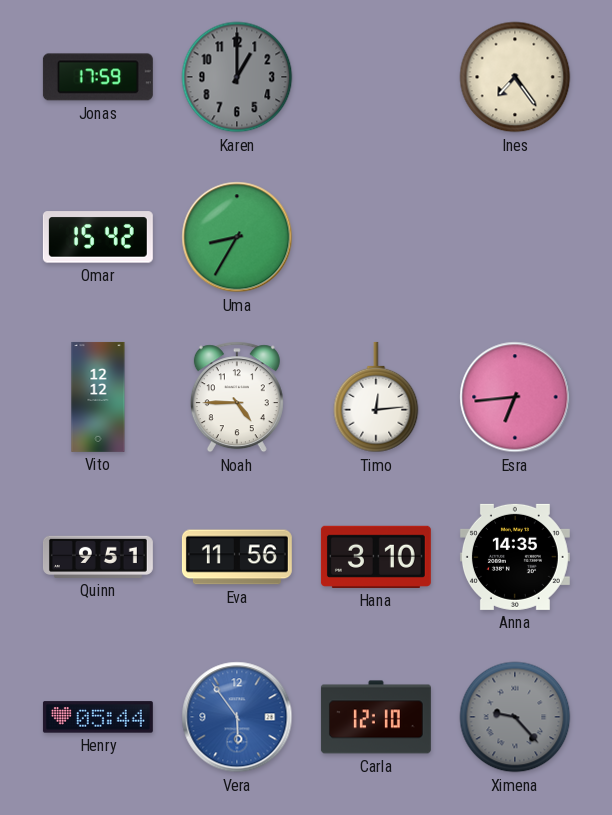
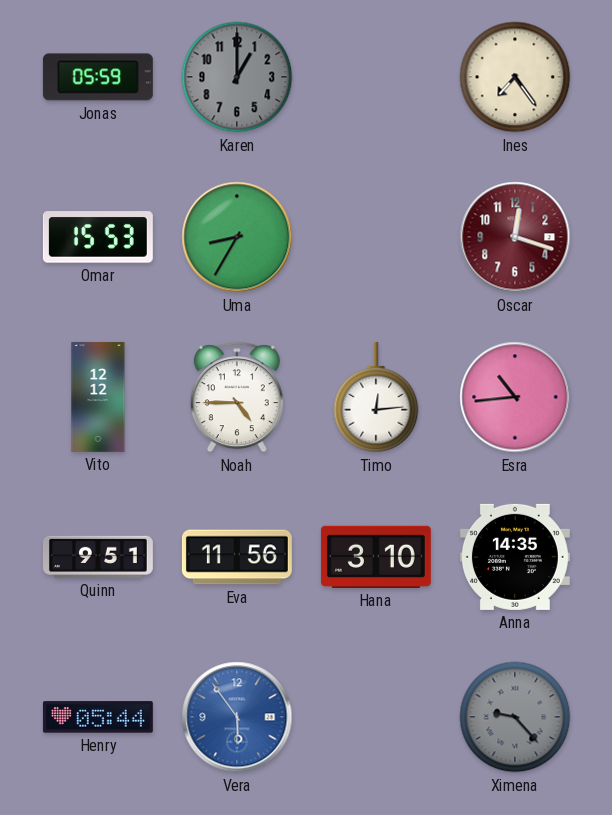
Jonas: 17:59 -> 05:59 (98, 77)
Omar: 15:42 -> 15:53 (98, 237)
Oscar: none -> 12:18 (515, 237)
Esra: 6:44 -> 10:44 (515, 397)
Carla: 12:10 -> none (376, 717)
